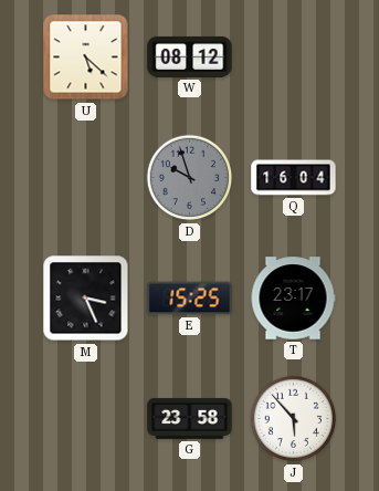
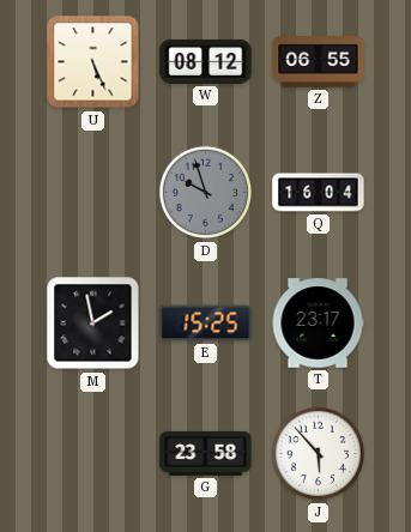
U: 5:22 -> 5:26 (93, 62)
Z: none -> 06:55 (319, 62)
M: 3:26 -> 1:58 (93, 324)
